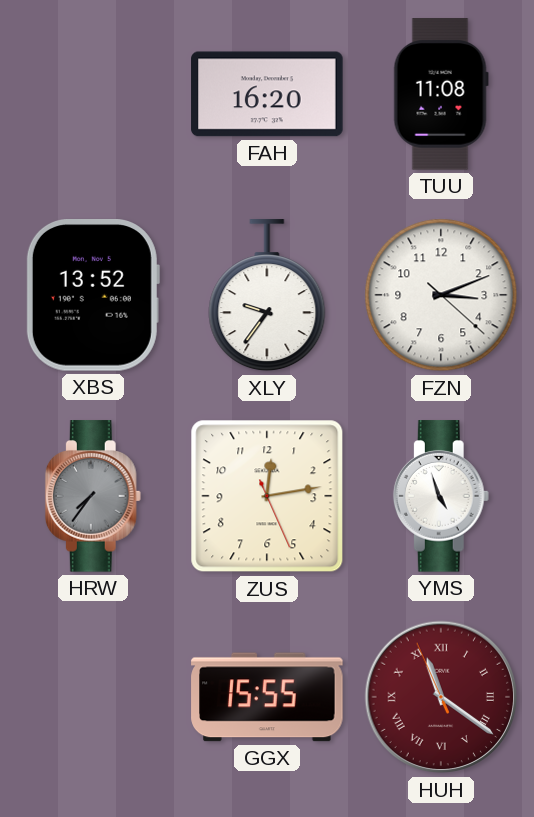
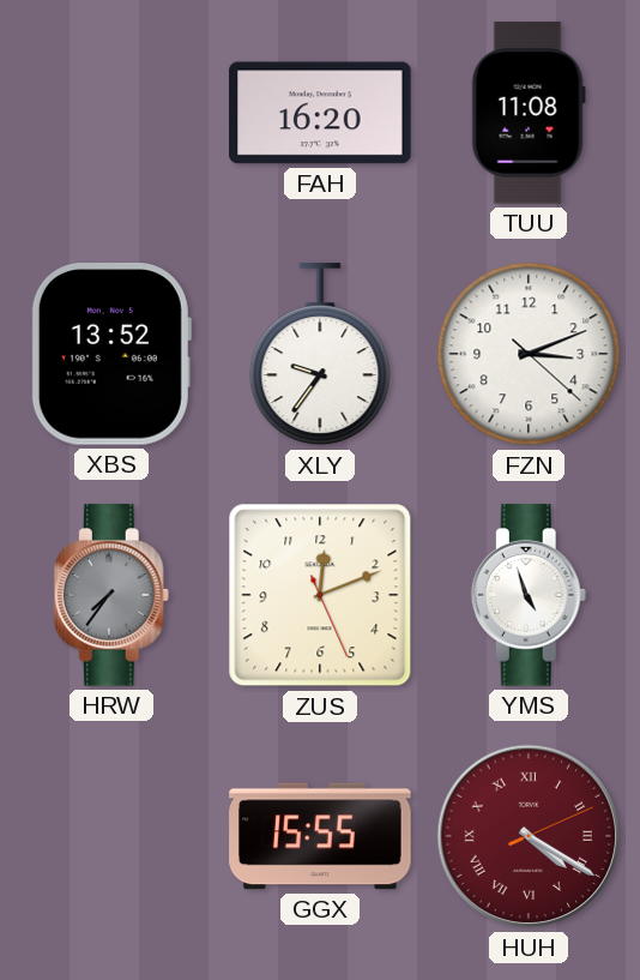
ZUS: 12:13 -> 12:11 (320, 595)
HUH: 11:20 -> 4:20 (529, 836)
